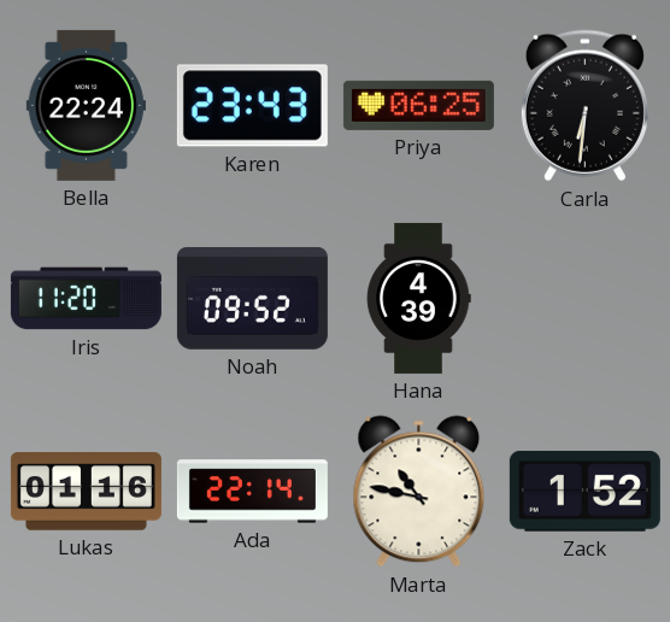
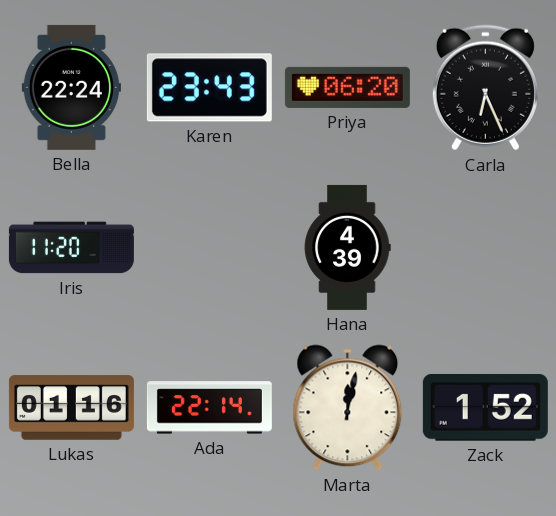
Priya: 06:25 -> 06:20 (347, 87)
Carla: 6:31 -> 6:26 (485, 88)
Noah: 09:52 -> none (252, 299)
Marta: 10:47 -> 12:02 (348, 408)
